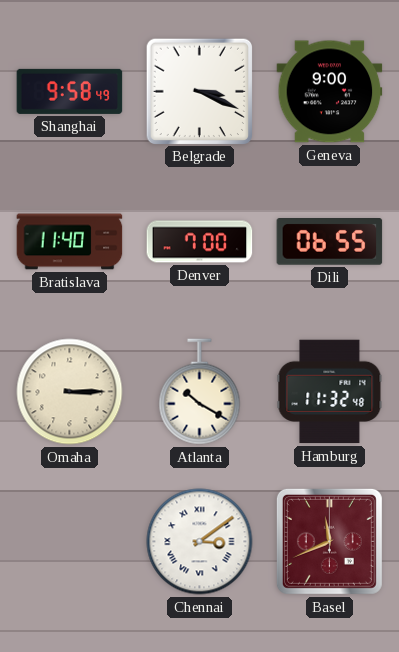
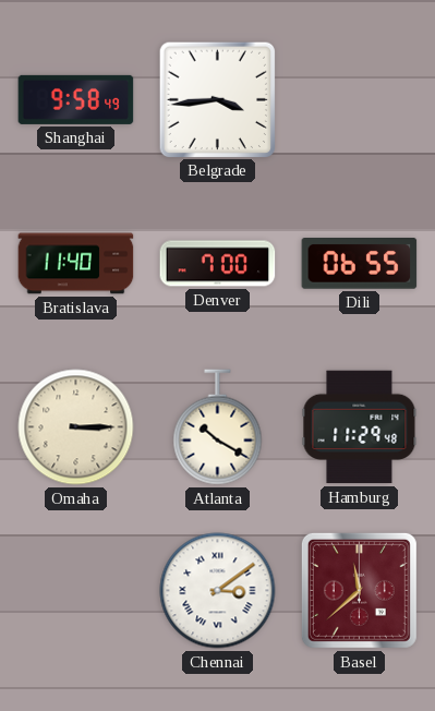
Belgrade: 3:19 -> 3:44 (217, 99)
Geneva: 9:00 -> none (330, 92)
Hamburg: 11:32 -> 11:29 (360, 427)
Basel: 11:41 -> 11:38 (359, 590)
